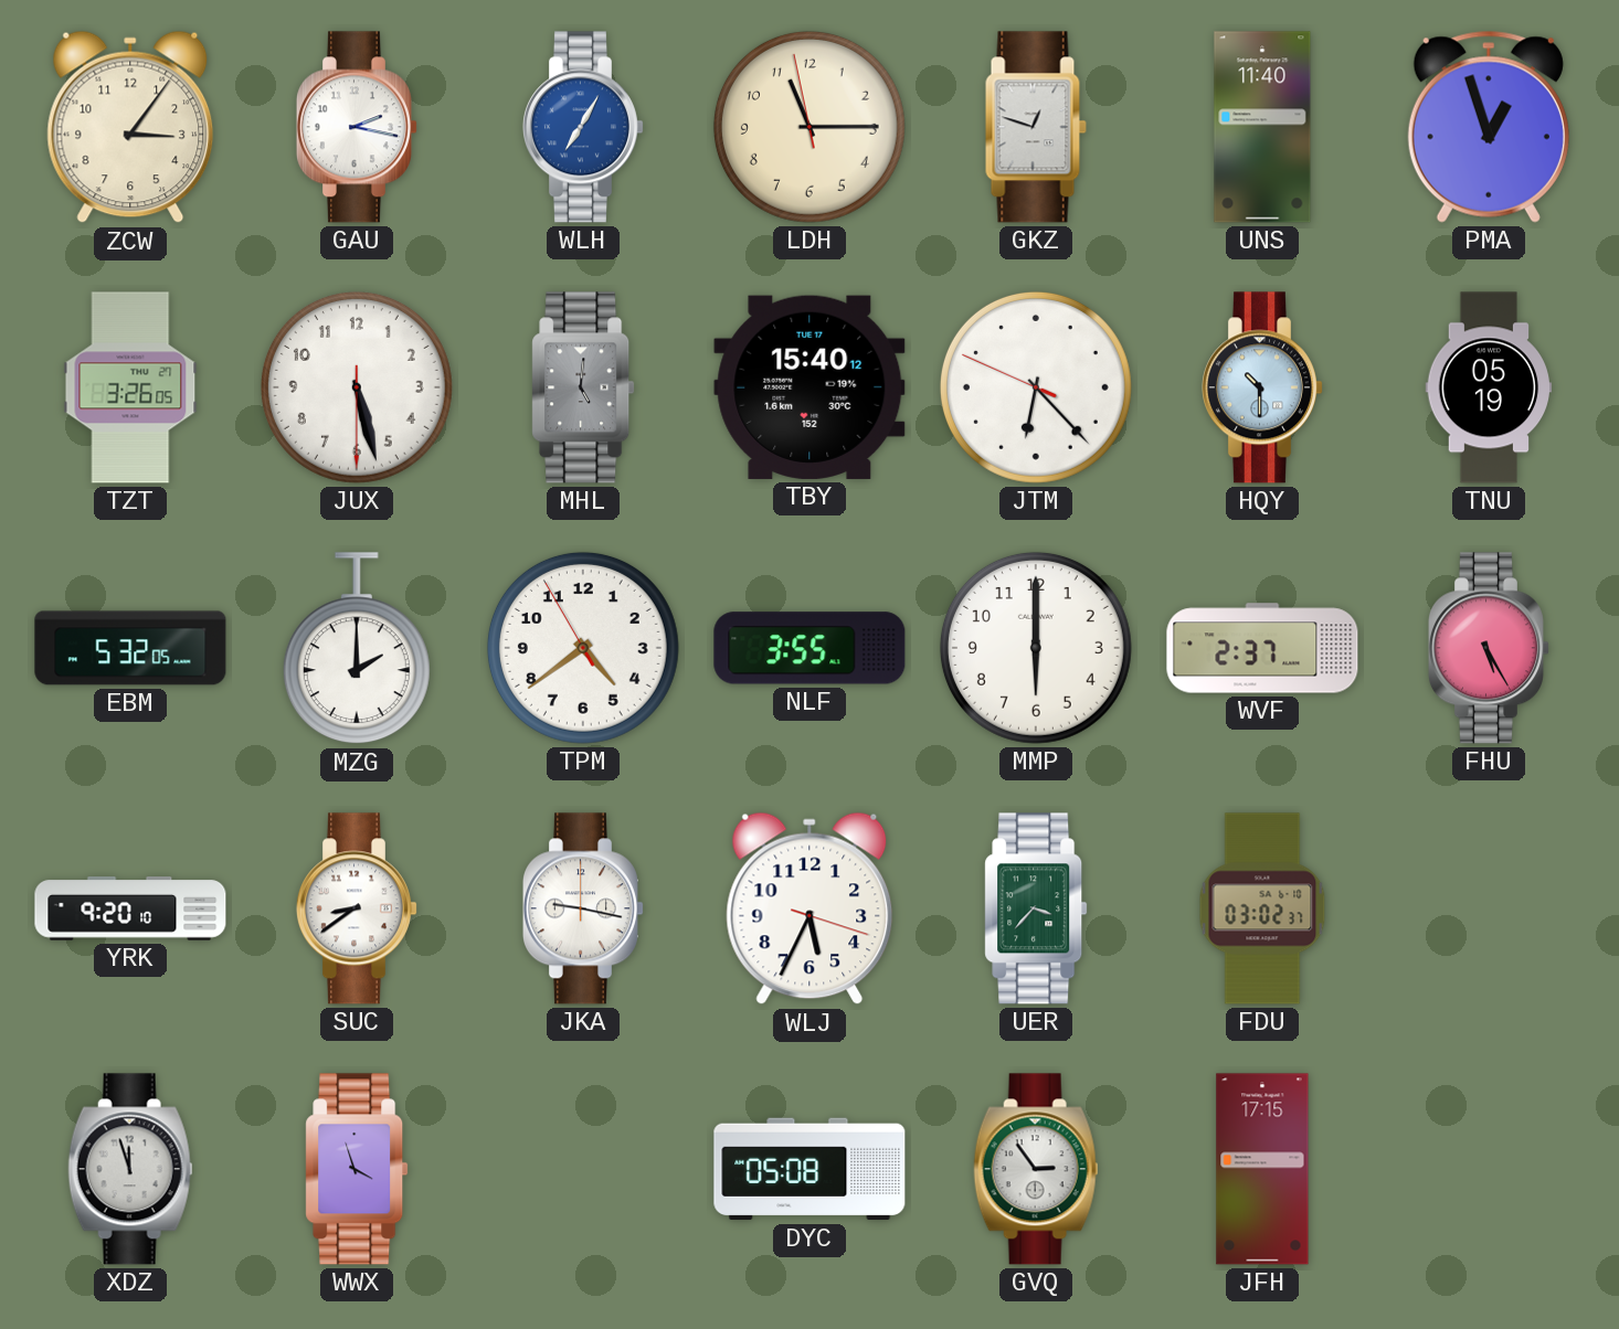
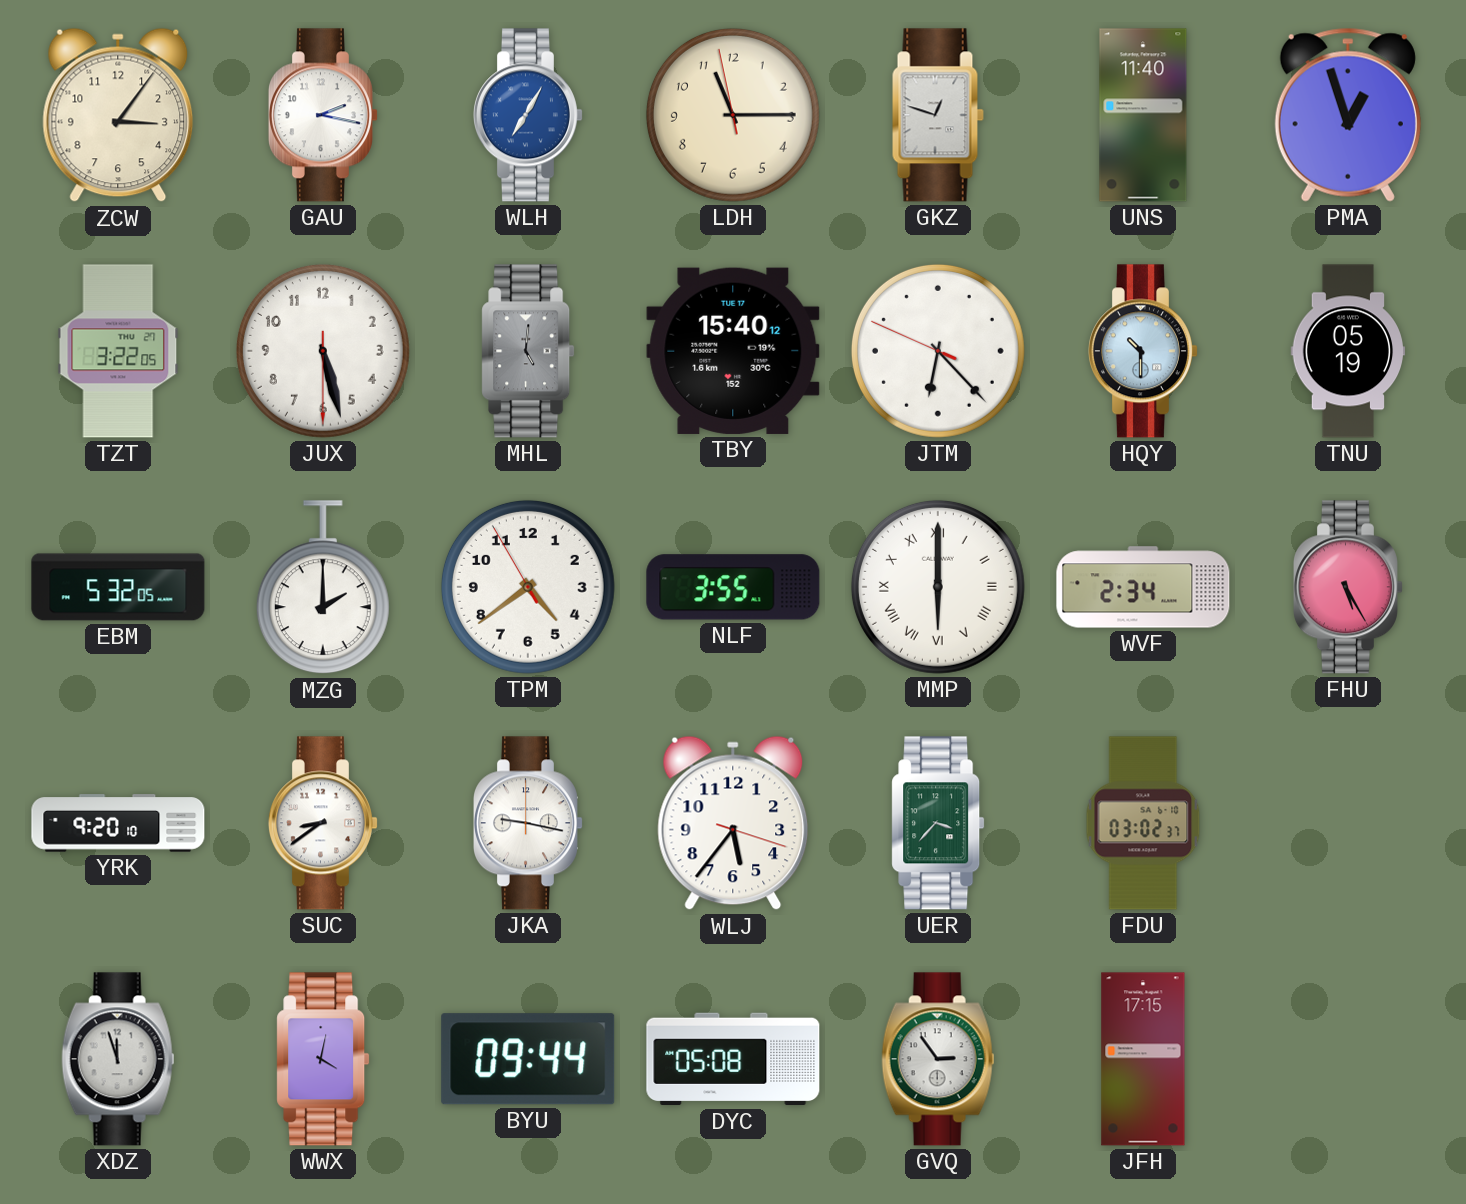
TZT: 3:26 -> 3:22 (118, 351)
MMP numerals: Arabic -> Roman (938, 587)
WVF: 2:37 -> 2:34 (1143, 587)
WLJ: 5:34 -> 5:36 (733, 823)
WWX: 3:57 -> 4:02 (323, 1059)
BYU: none -> 09:44 (528, 1059)
